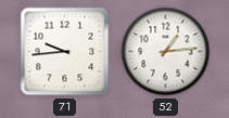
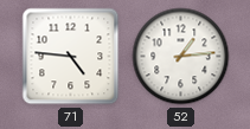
71: 9:44 -> 4:46 (71, 57)
